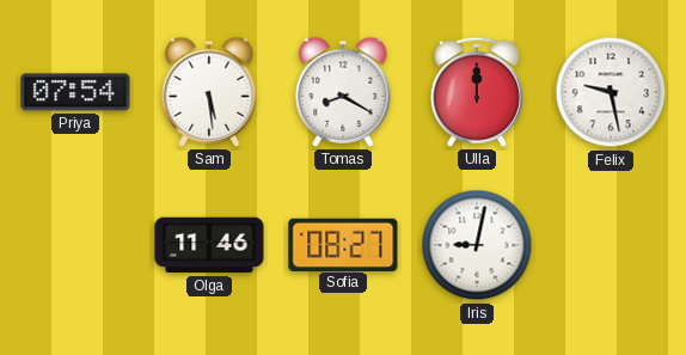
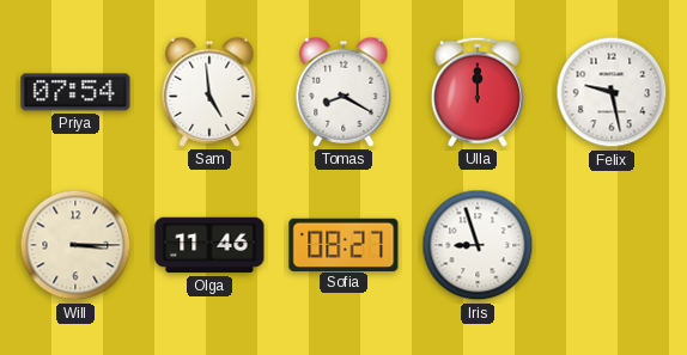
Sam: 5:29 -> 4:59 (209, 92)
Will: none -> 3:15 (75, 245)
Iris: 9:02 -> 8:57 (478, 245)
